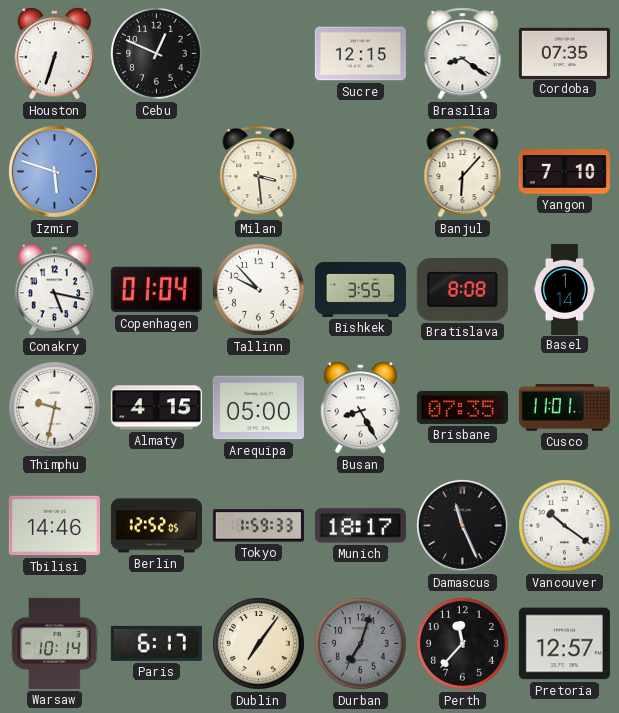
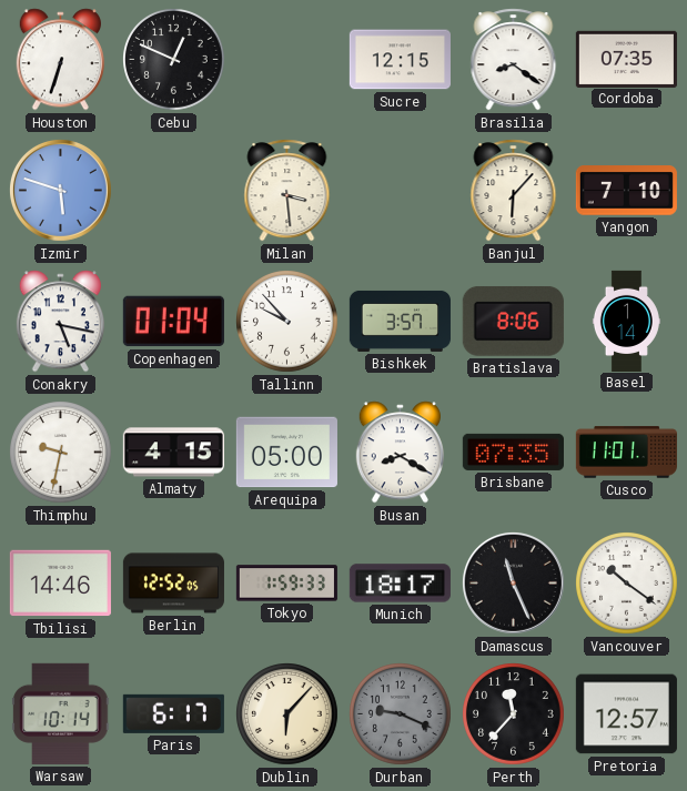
Bishkek: 3:55 -> 3:57 (400, 321)
Bratislava: 8:08 -> 8:06 (513, 321)
Busan: 8:25 -> 8:20 (400, 453)
Dublin: 7:06 -> 6:07 (287, 714)
Durban: 7:03 -> 9:19 (401, 714)
